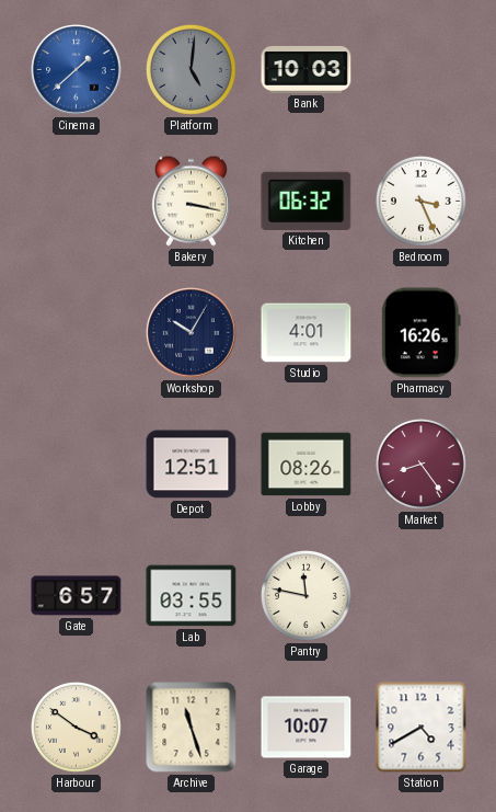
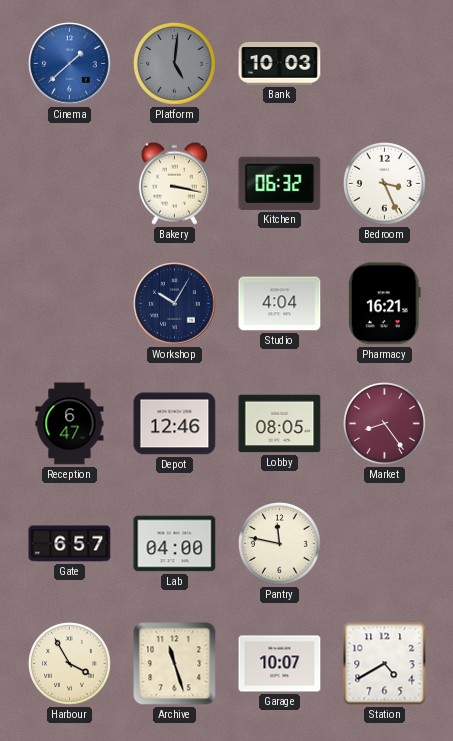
Studio: 4:01 -> 4:04 (280, 304)
Pharmacy: 16:26 -> 16:21 (384, 304)
Reception: none -> 6:47 (70, 424)
Depot: 12:51 -> 12:46 (175, 424)
Lobby: 08:26 -> 08:05 (280, 424)
Lab: 03:55 -> 04:00 (175, 544)
Harbour: 3:51 -> 3:55 (69, 663)
